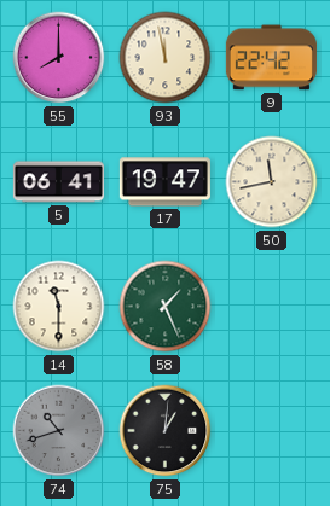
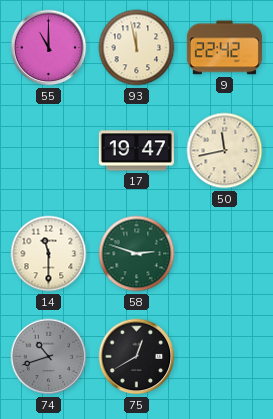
55: 8:00 -> 11:00 (49, 48)
5: 06:41 -> none (58, 182)
58: 1:26 -> 2:48 (137, 254)
75: 1:01 -> 12:40 (137, 357)
